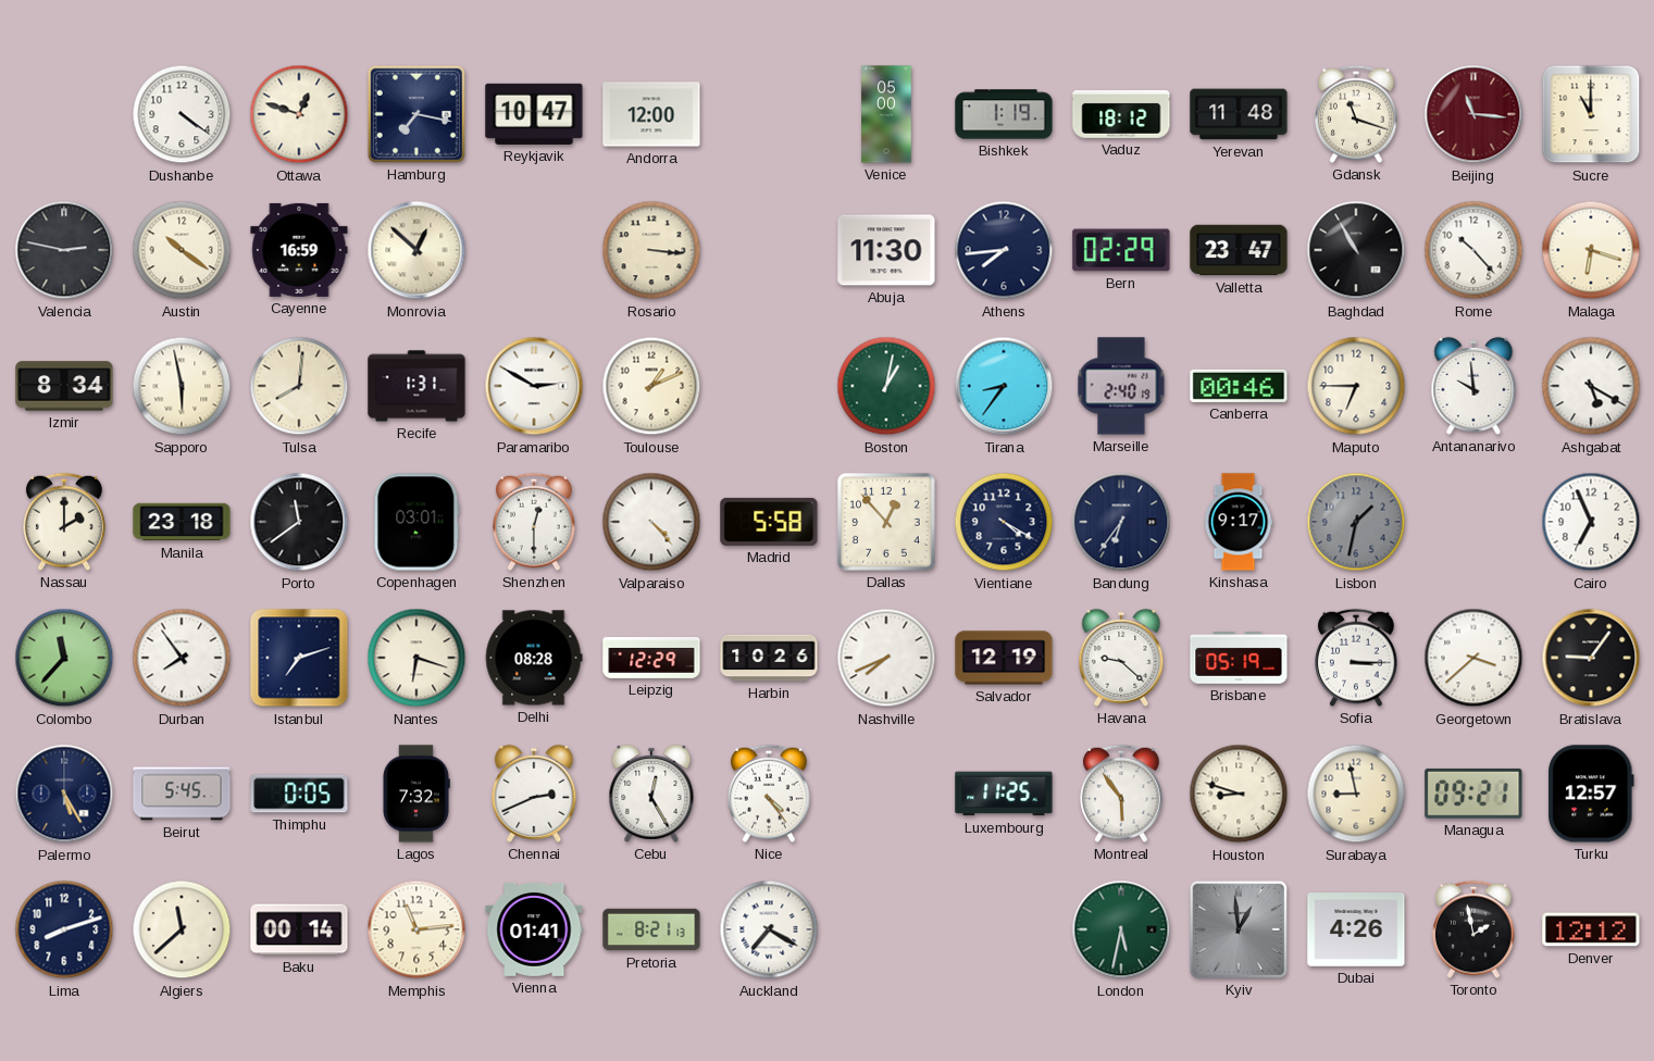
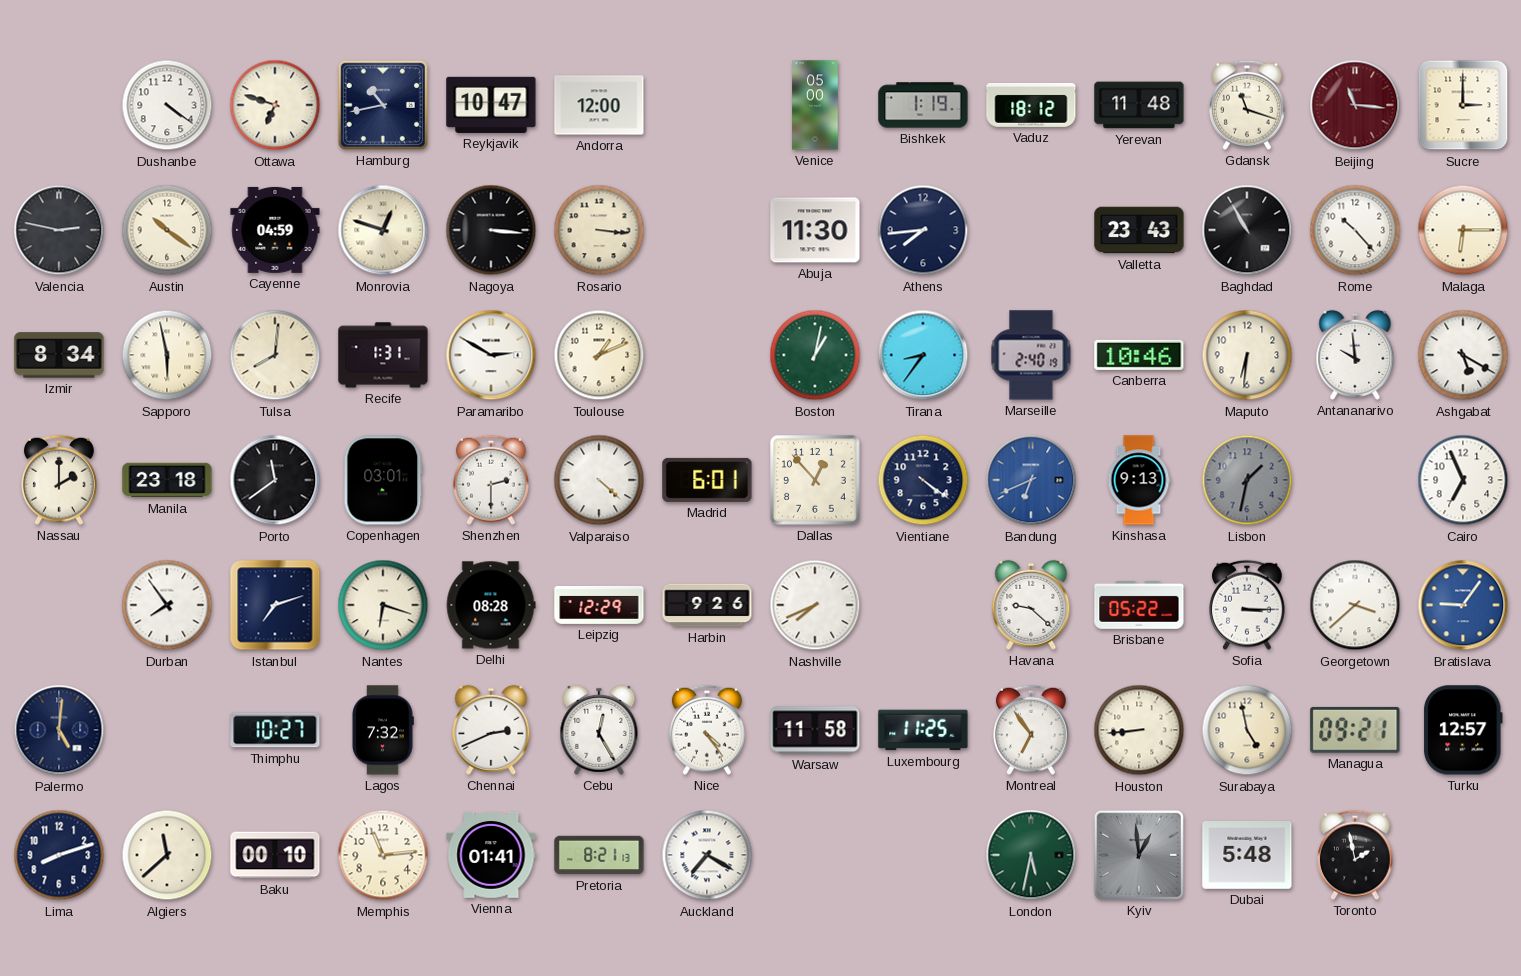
Ottawa: 12:48 -> 6:48 (275, 105)
Hamburg: 7:17 -> 10:43 (383, 105)
Sucre: 11:00 -> 3:00 (1463, 105)
Cayenne: 16:59 -> 04:59 (275, 230)
Monrovia: 12:52 -> 12:48 (383, 230)
Nagoya: none -> 3:16 (491, 230)
Bern: 02:29 -> none (1121, 250)
Valletta: 23:47 -> 23:43 (1139, 230)
Malaga: 6:18 -> 6:15 (1463, 230)
Canberra: 00:46 -> 10:46 (1139, 355)
Maputo: 6:45 -> 6:31 (1247, 355)
Shenzhen: 12:30 -> 2:30 (492, 480)
Valparaiso: 4:23 -> 4:22 (599, 480)
Madrid: 5:58 -> 6:01 (707, 480)
Vientiane: 4:20 -> 4:21 (923, 480)
Bandung: 6:36 -> 6:41 (1031, 480)
Bandung dial: navy -> blue (1031, 480)
Kinshasa: 9:17 -> 9:13 (1139, 480)
Colombo: 11:37 -> none (64, 658)
Harbin: 10:26 -> 9:26 (707, 605)
Salvador: 12:19 -> none (1004, 658)
Brisbane: 05:19 -> 05:22 (1139, 606)
Bratislava dial: black -> blue (1463, 605)
Palermo: 5:25 -> 5:01 (59, 730)
Beirut: 5:45 -> none (182, 794)
Thimphu: 0:05 -> 10:27 (275, 730)
Warsaw: none -> 11:58 (815, 730)
Montreal: 5:54 -> 6:54 (1032, 730)
Houston: 8:48 -> 8:44 (1139, 730)
Surabaya: 8:58 -> 4:58 (1247, 730)
Baku: 00:14 -> 00:10 (275, 855)
Dubai: 4:26 -> 5:48 (1247, 856)
Denver: 12:12 -> none (1591, 929)
